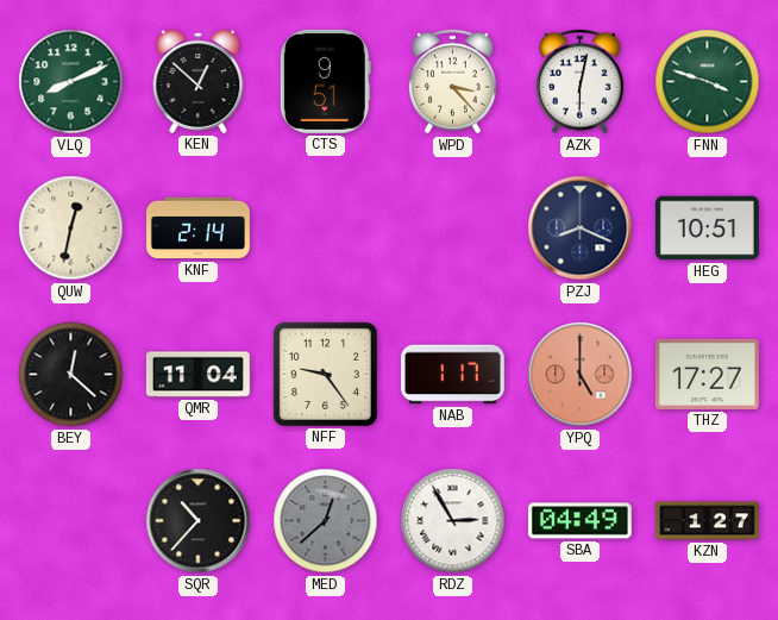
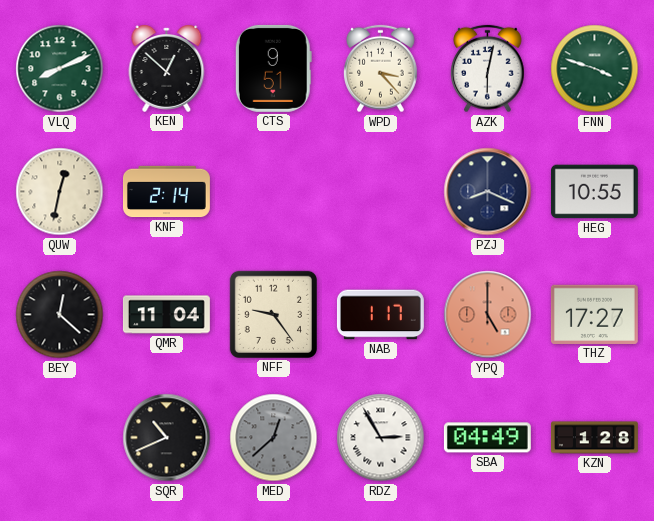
HEG: 10:51 -> 10:55 (594, 192)
SQR: 10:37 -> 10:41 (167, 438)
KZN: 1:27 -> 1:28 (594, 438)
